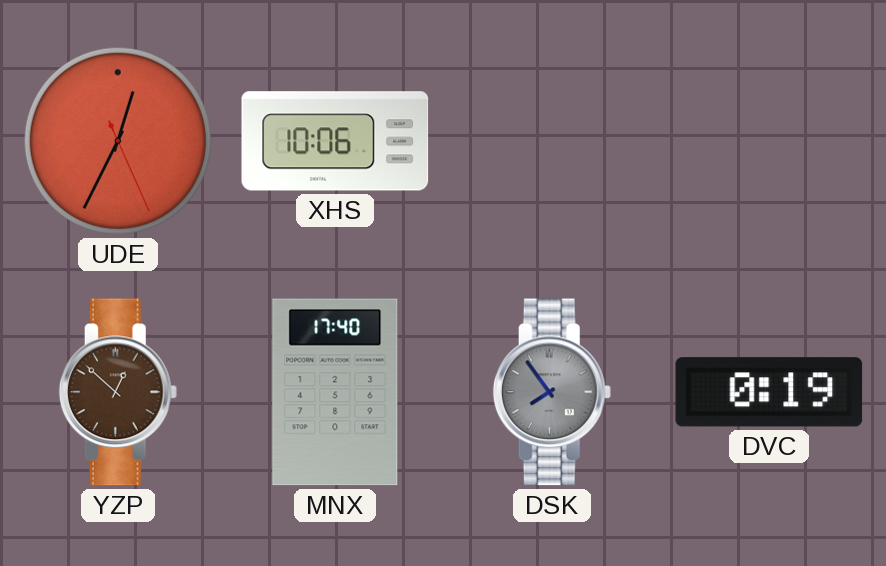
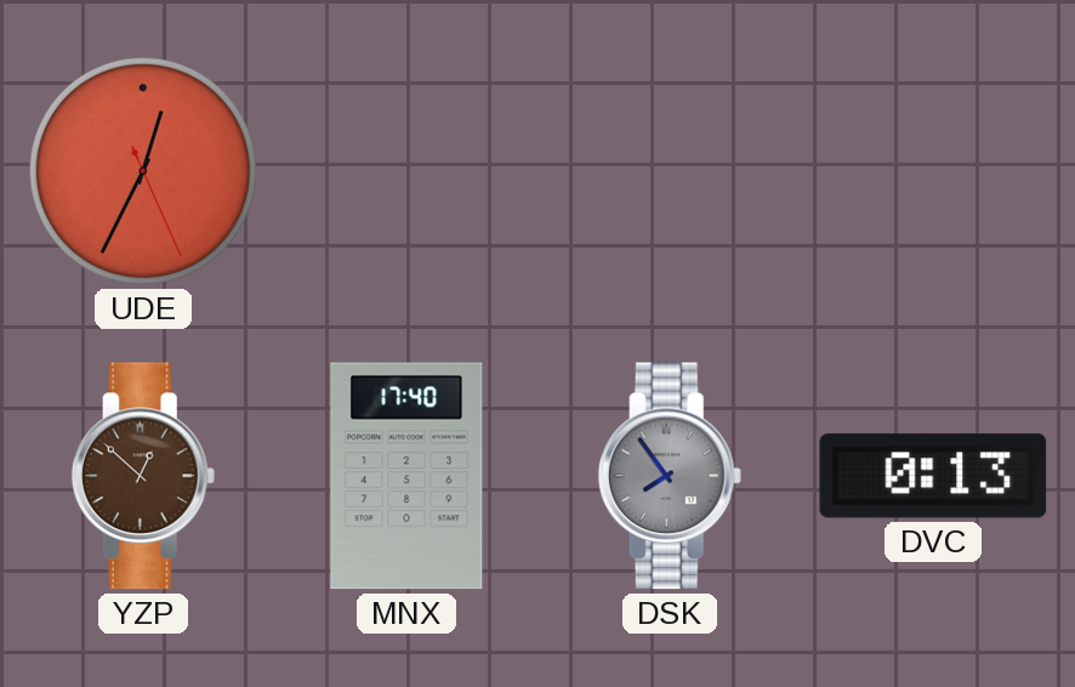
XHS: 10:06 -> none (335, 141)
DVC: 0:19 -> 0:13 (933, 476)
